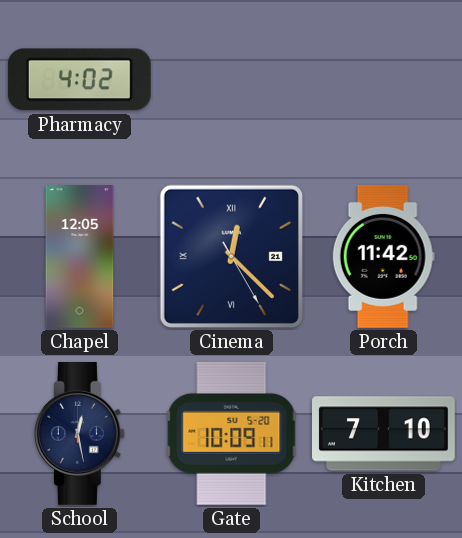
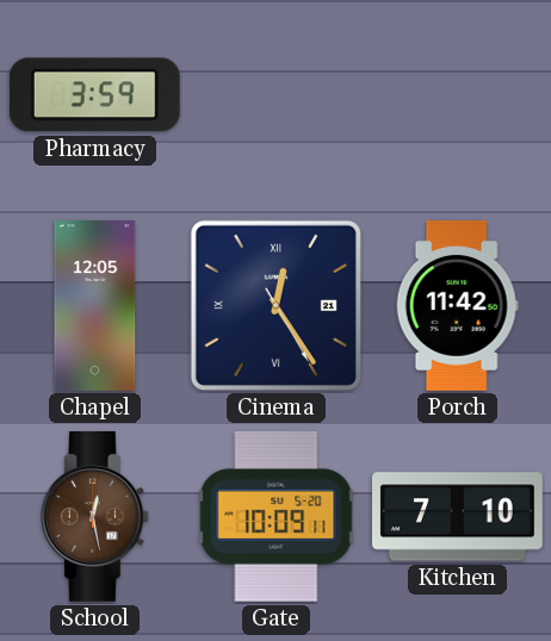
Pharmacy: 4:02 -> 3:59 (94, 95)
Cinema: 12:22 -> 12:24 (275, 305)
School dial: navy -> brown (94, 516)
